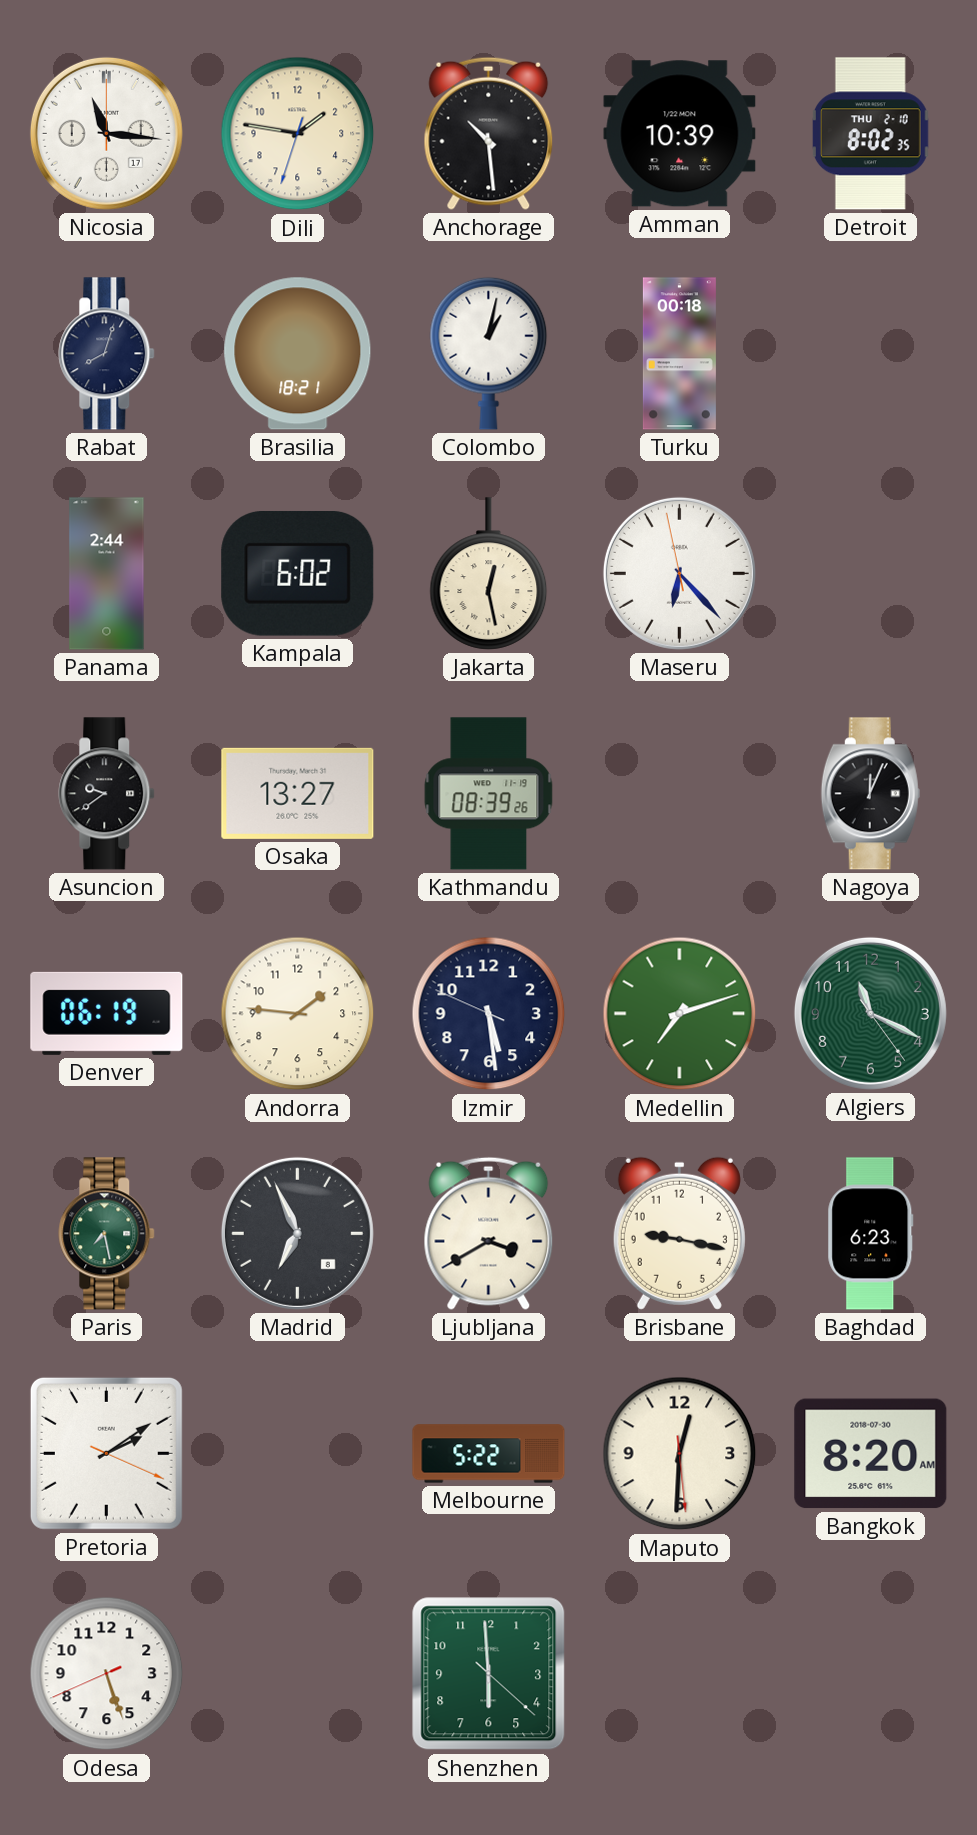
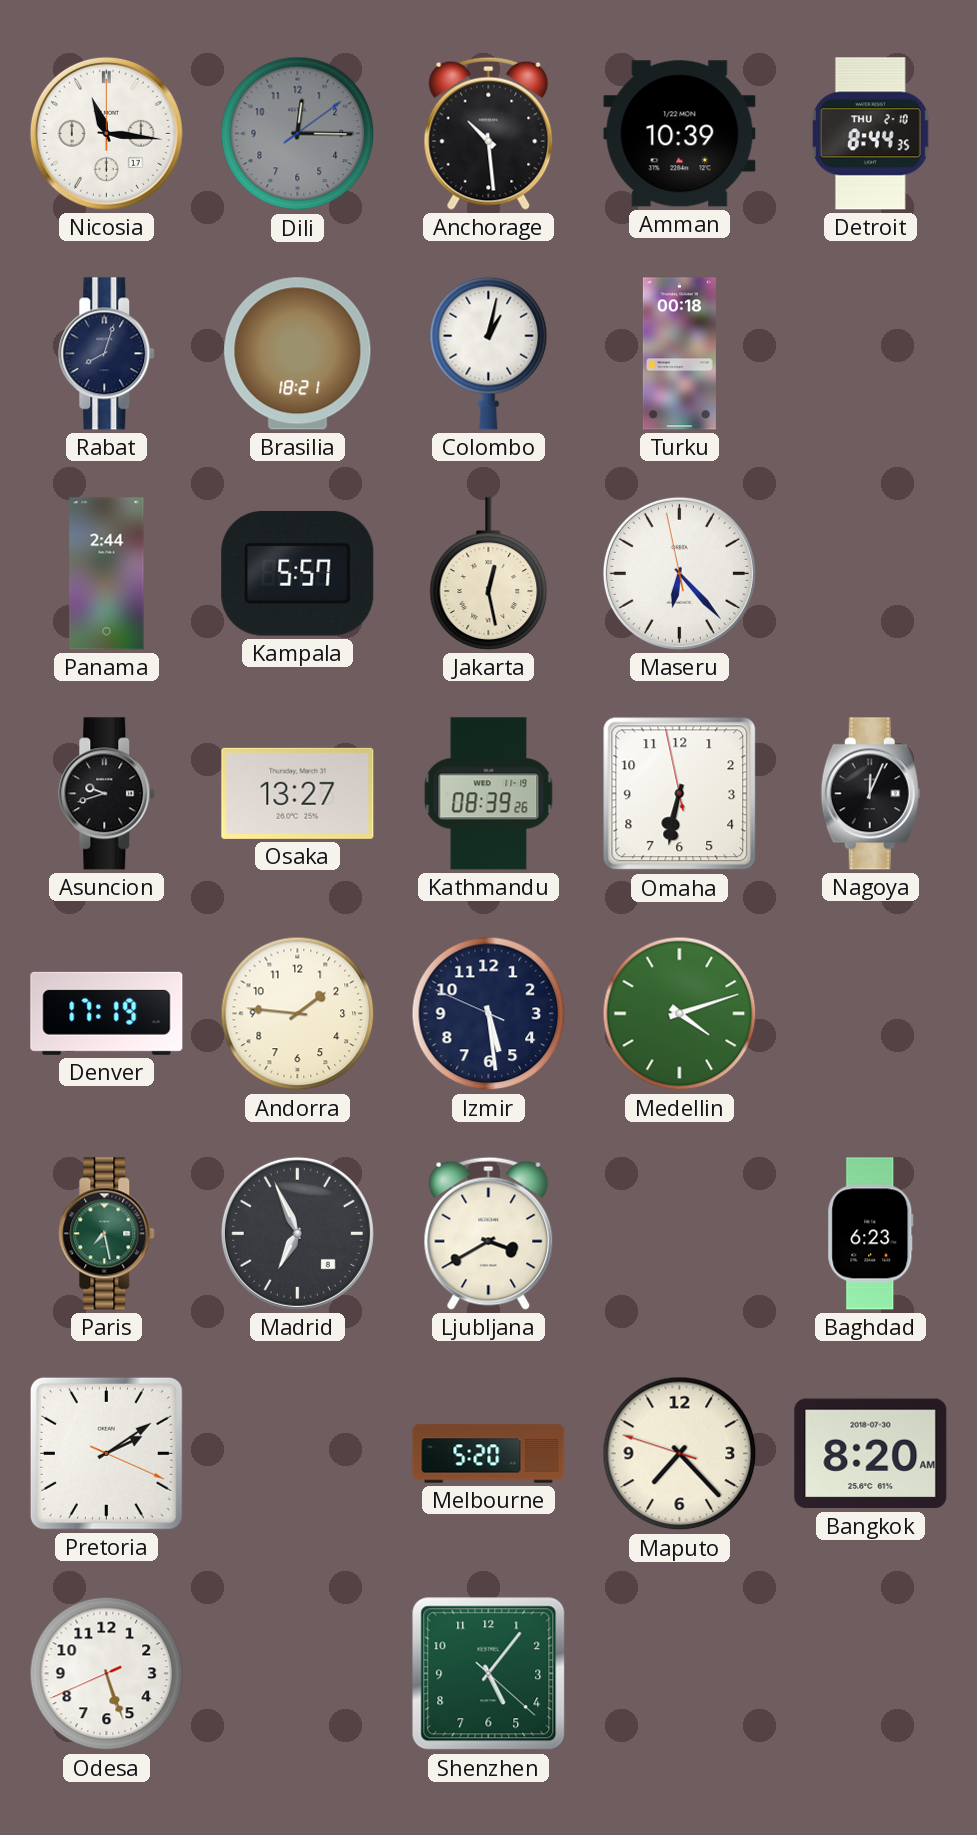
Dili: 1:46 -> 12:15 (298, 134)
Dili dial: cream -> grey (298, 134)
Detroit: 8:02 -> 8:44 (870, 134)
Kampala: 6:02 -> 5:57 (298, 573)
Asuncion: 9:39 -> 9:42 (107, 794)
Omaha: none -> 6:31 (680, 794)
Denver: 06:19 -> 17:19 (107, 1013)
Medellin: 7:12 -> 4:12 (680, 1014)
Algiers: 11:19 -> none (870, 1013)
Brisbane: 9:17 -> none (679, 1233)
Melbourne: 5:22 -> 5:20 (489, 1454)
Maputo: 12:30 -> 7:22 (680, 1454)
Shenzhen: 5:59 -> 5:06 (489, 1674)
